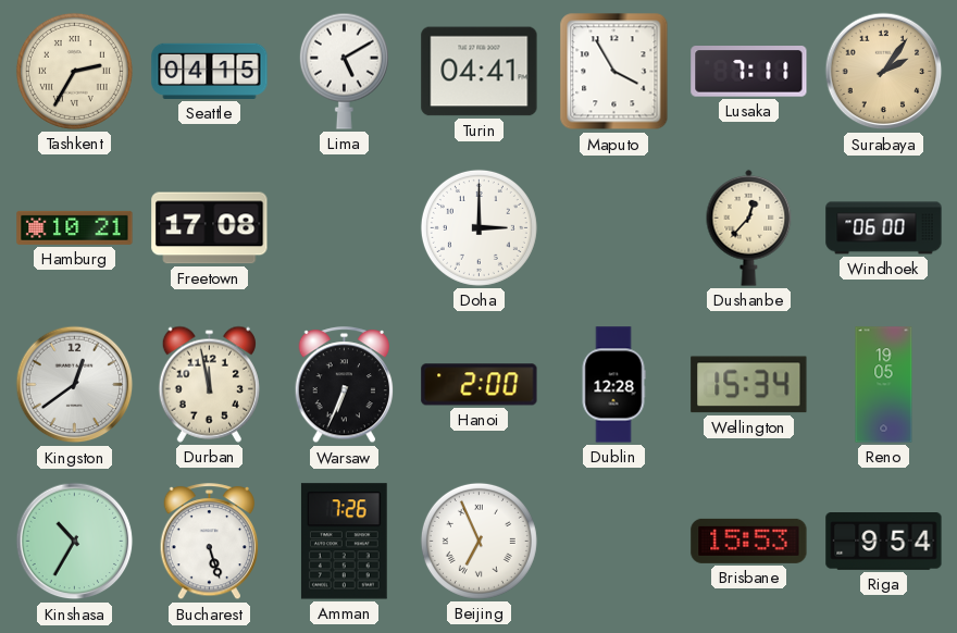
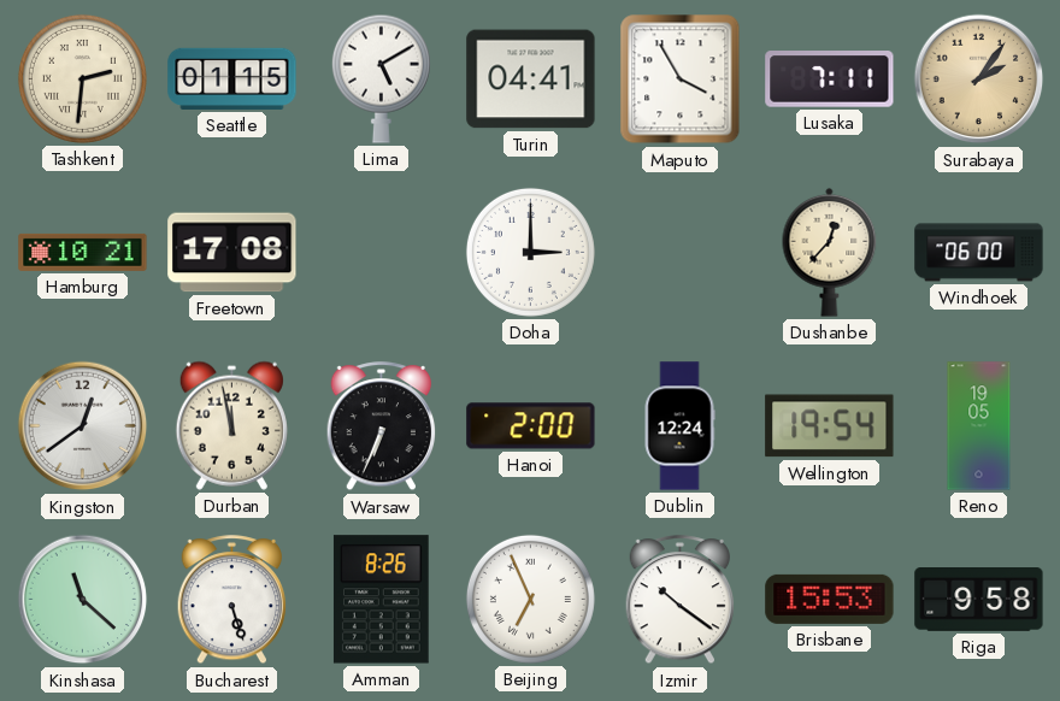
Tashkent: 2:35 -> 2:31 (82, 78)
Seattle: 04:15 -> 01:15 (232, 78)
Dublin: 12:28 -> 12:24 (679, 426)
Wellington: 15:34 -> 19:54 (830, 426)
Kinshasa: 10:35 -> 11:22 (83, 600)
Amman: 7:26 -> 8:26 (381, 600)
Izmir: none -> 10:21 (681, 600)
Riga: 9:54 -> 9:58 (979, 600)
